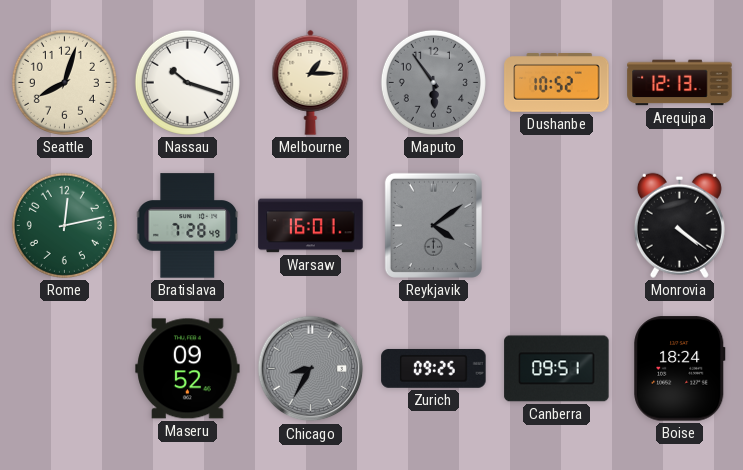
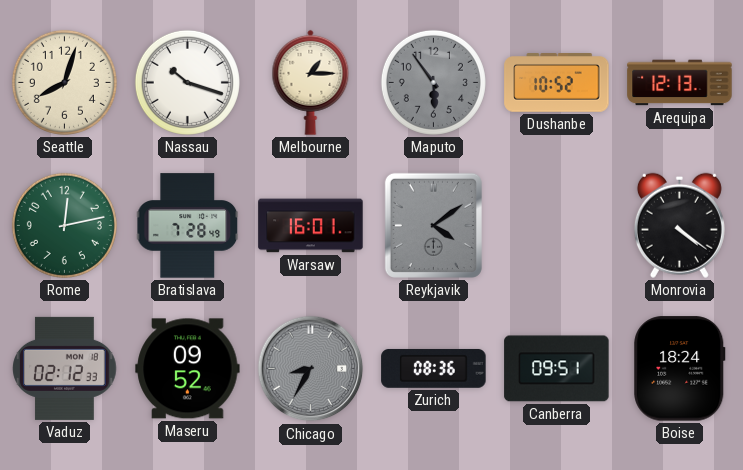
Vaduz: none -> 02:12 (65, 368)
Zurich: 09:25 -> 08:36 (434, 368)
